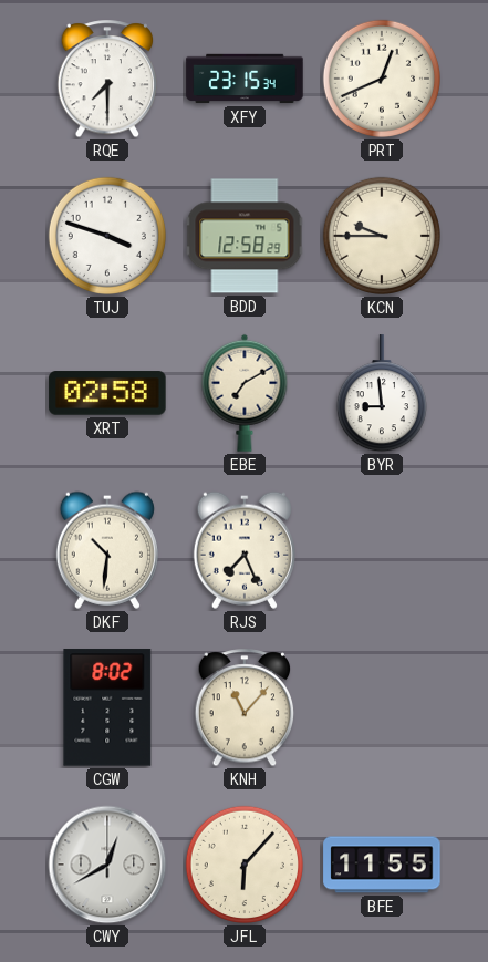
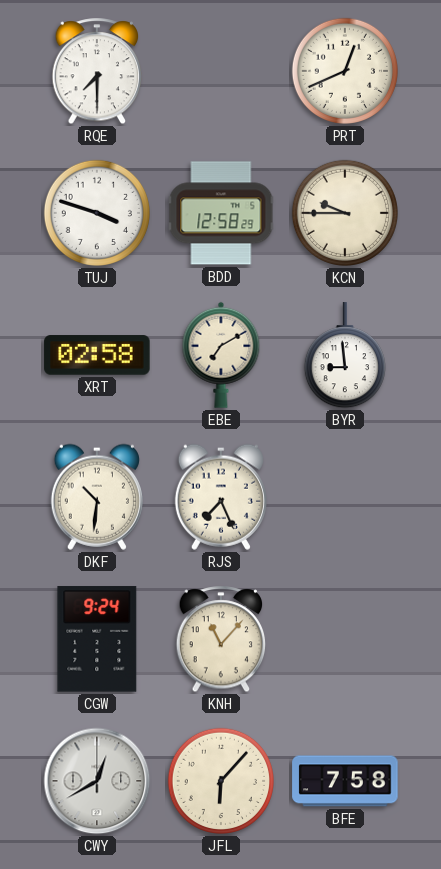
XFY: 23:15 -> none (245, 79)
CGW: 8:02 -> 9:24 (97, 639)
BFE: 11:55 -> 7:58 (345, 781)
